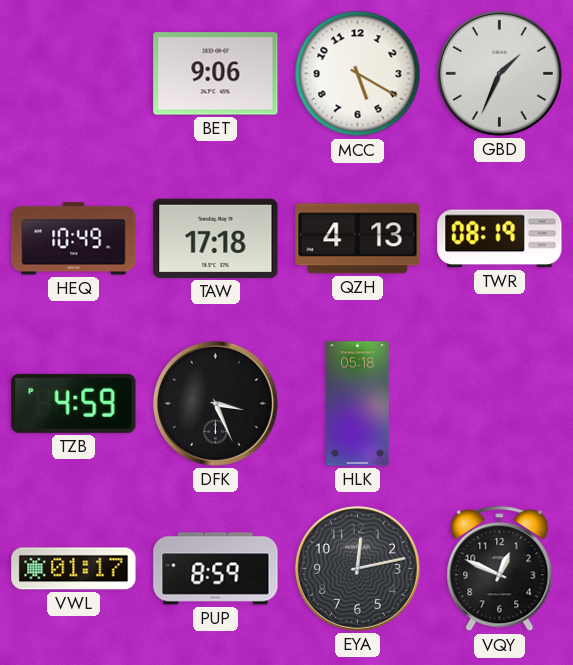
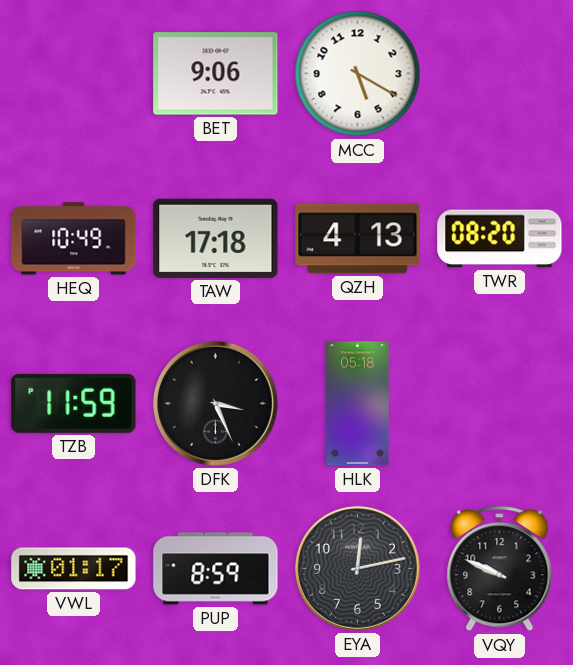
GBD: 1:34 -> none (499, 73)
TWR: 08:19 -> 08:20 (500, 239)
TZB: 4:59 -> 11:59 (74, 403)
VQY: 12:49 -> 9:49 (500, 569)
